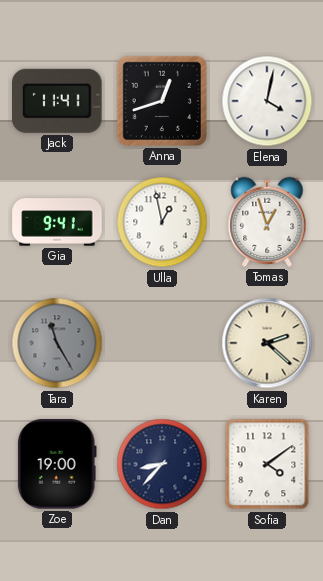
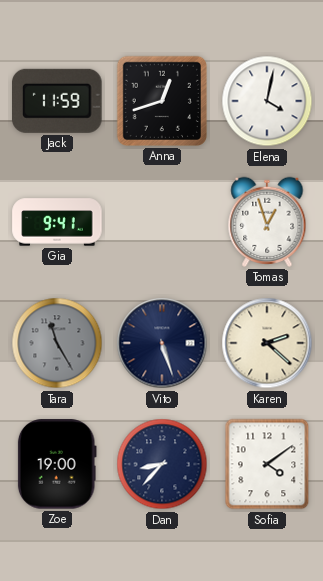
Jack: 11:41 -> 11:59 (58, 101)
Ulla: 12:58 -> none (162, 222)
Vito: none -> 5:27 (162, 343)
